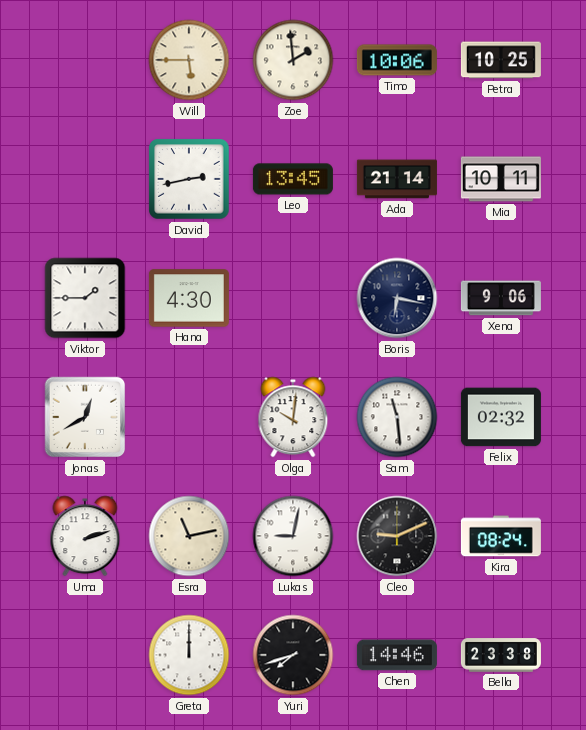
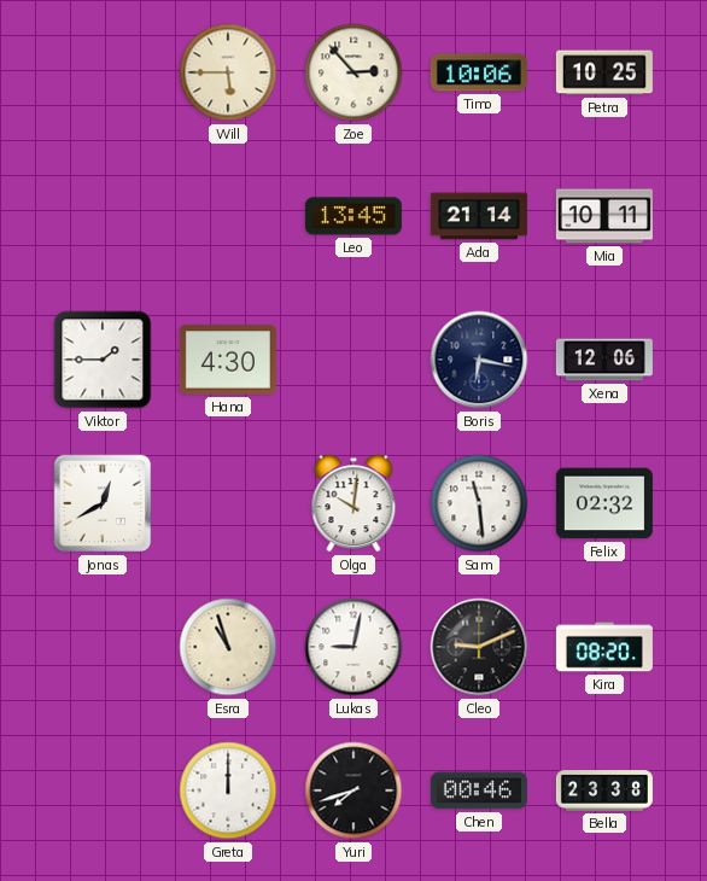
Zoe: 1:59 -> 2:53 (353, 72)
David: 2:43 -> none (189, 179)
Xena: 9:06 -> 12:06 (604, 360)
Uma: 2:12 -> none (85, 536)
Esra: 11:13 -> 10:57 (228, 647)
Kira: 08:24 -> 08:20 (604, 647)
Chen: 14:46 -> 00:46 (479, 790)
